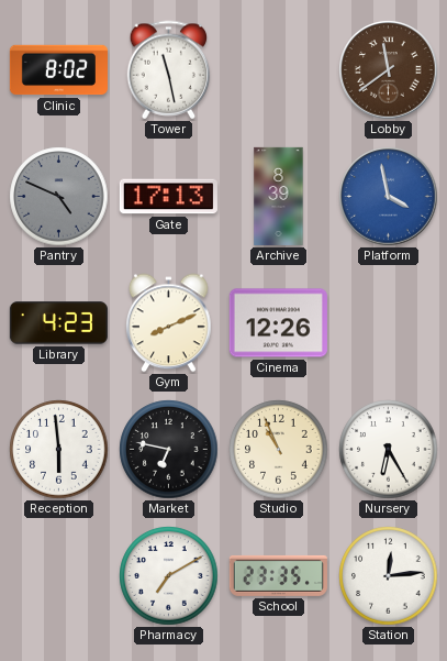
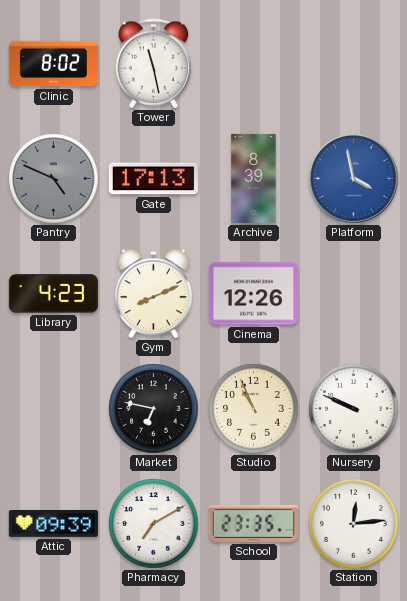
Lobby: 11:39 -> none (389, 70)
Reception: 5:59 -> none (59, 450)
Nursery: 6:25 -> 9:49 (354, 409)
Attic: none -> 09:39 (53, 523)
